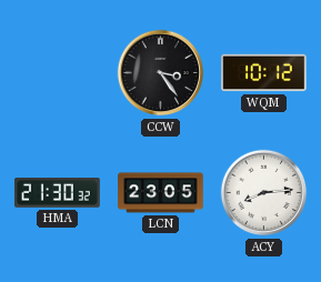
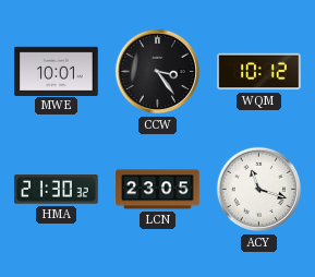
MWE: none -> 10:01 (57, 71)
ACY: 8:14 -> 11:18 (259, 190)
